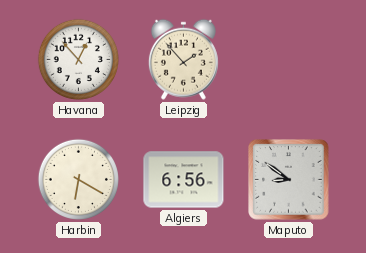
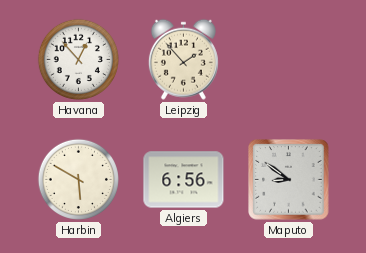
Harbin: 6:20 -> 5:50 (78, 179)
